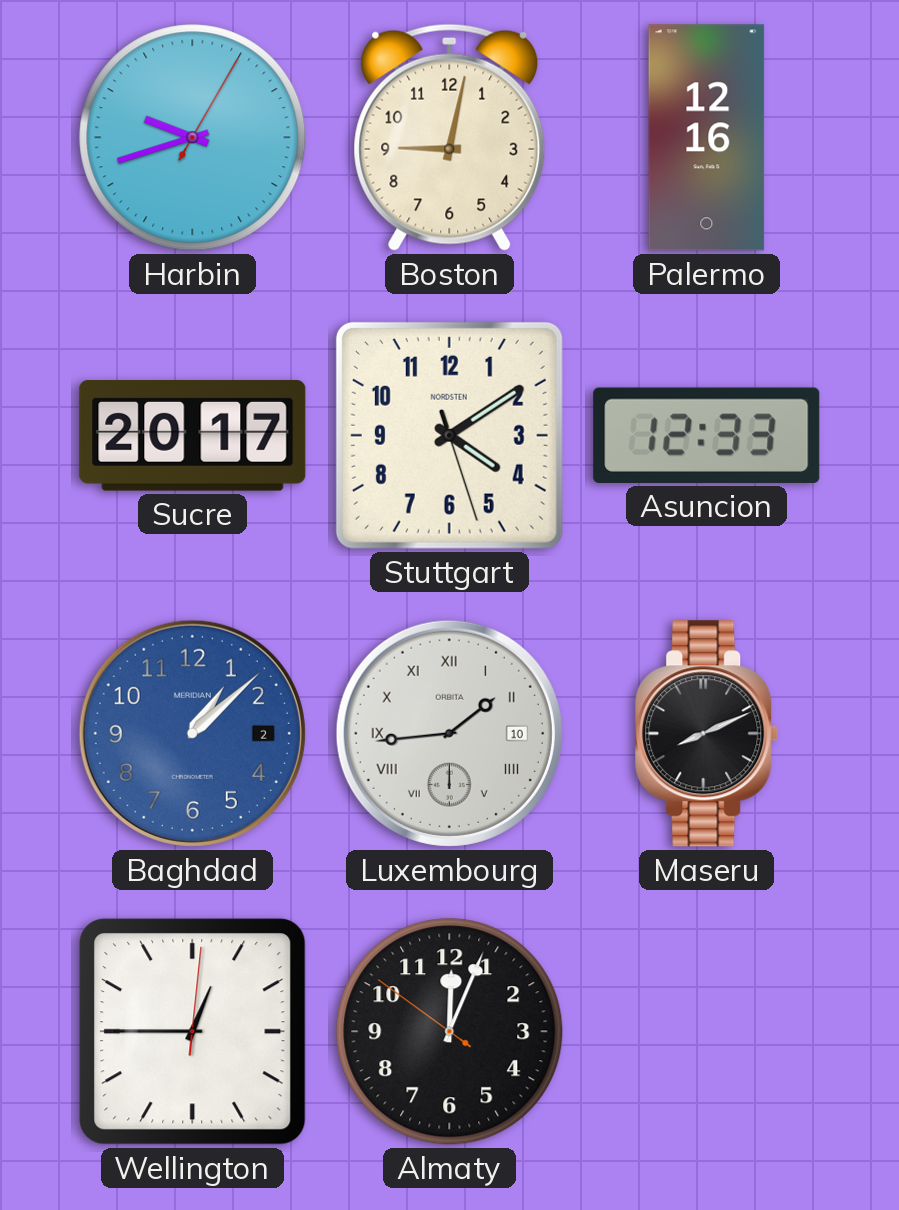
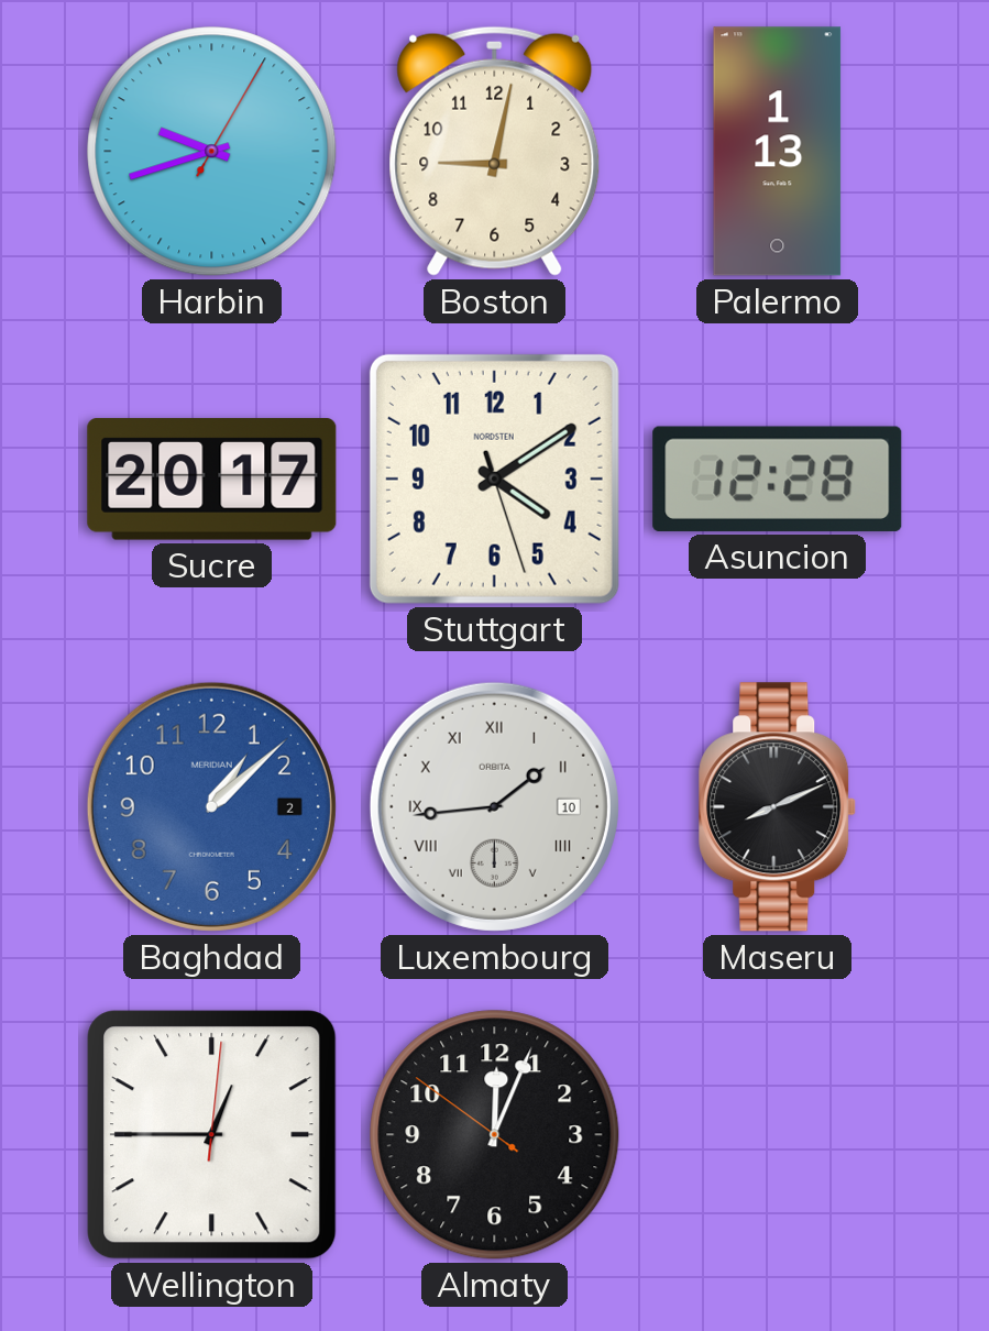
Palermo: 12:16 -> 1:13 (778, 152)
Asuncion: 12:33 -> 12:28 (778, 479)
